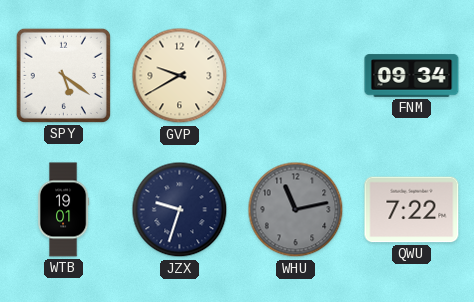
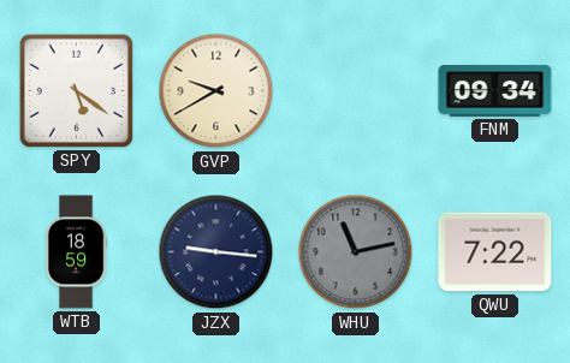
WTB: 19:01 -> 18:59 (76, 252)
JZX: 9:33 -> 9:16 (216, 252)
